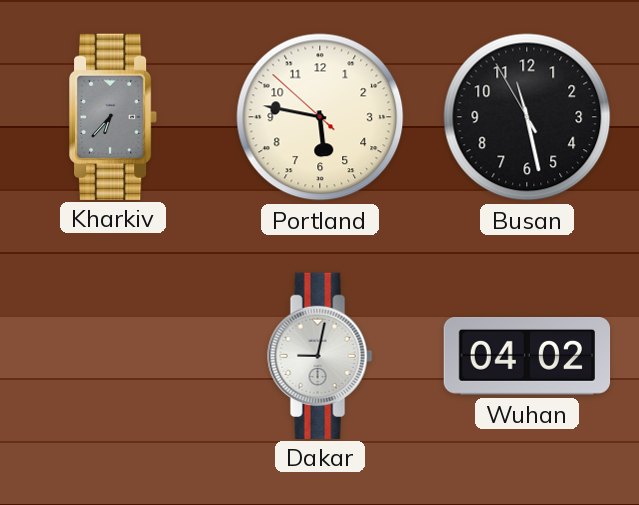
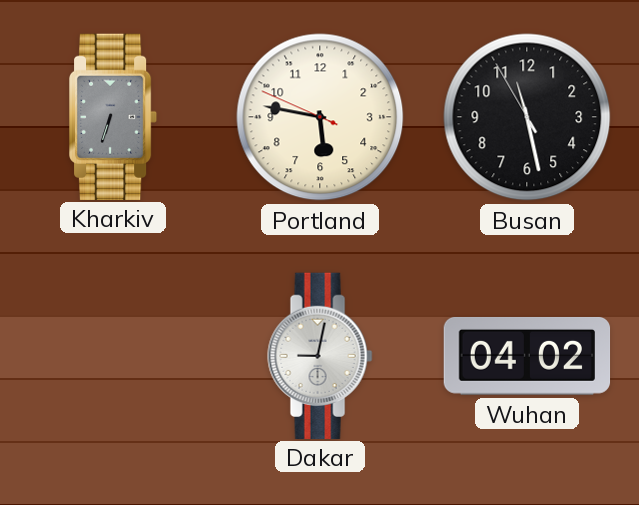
Kharkiv: 6:37 -> 6:33 (114, 116)
Portland: 5:46:52 -> 5:46:49 (320, 117)
